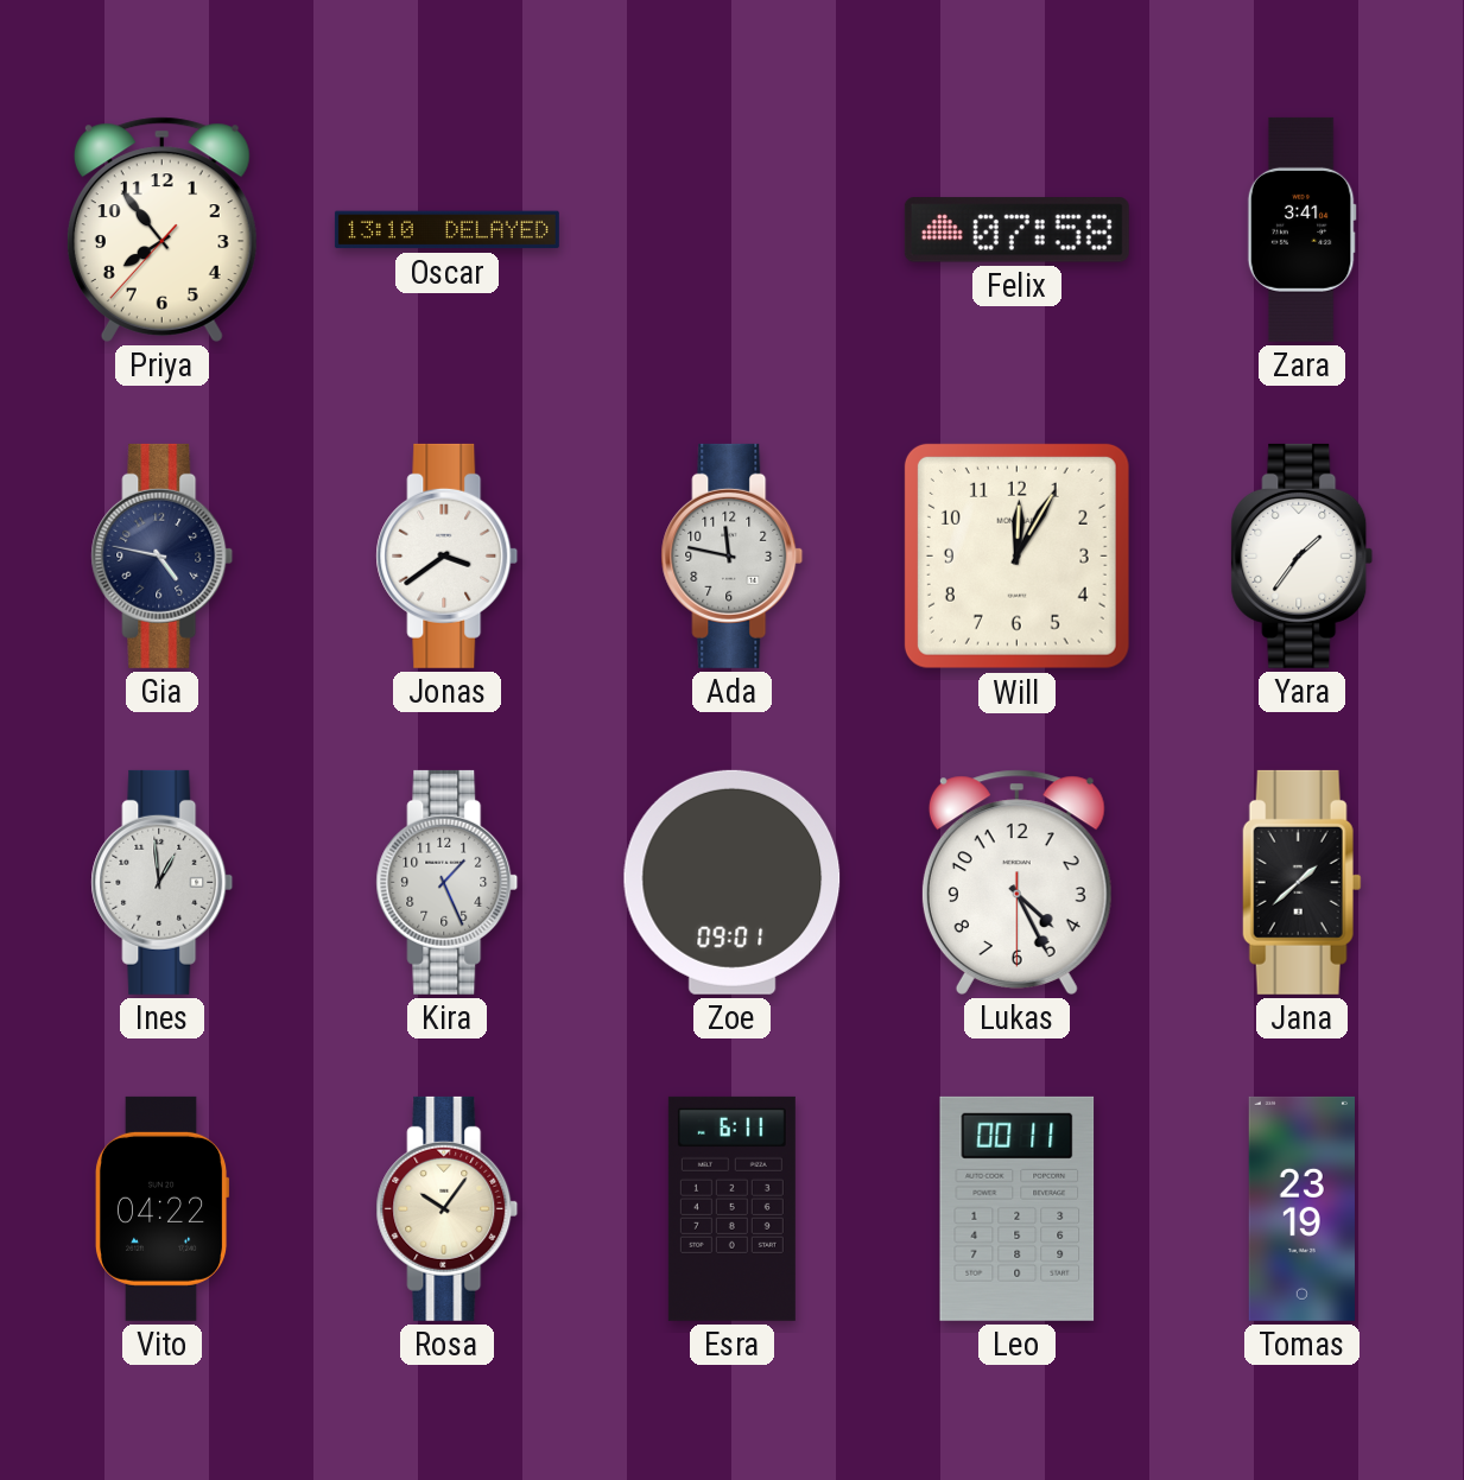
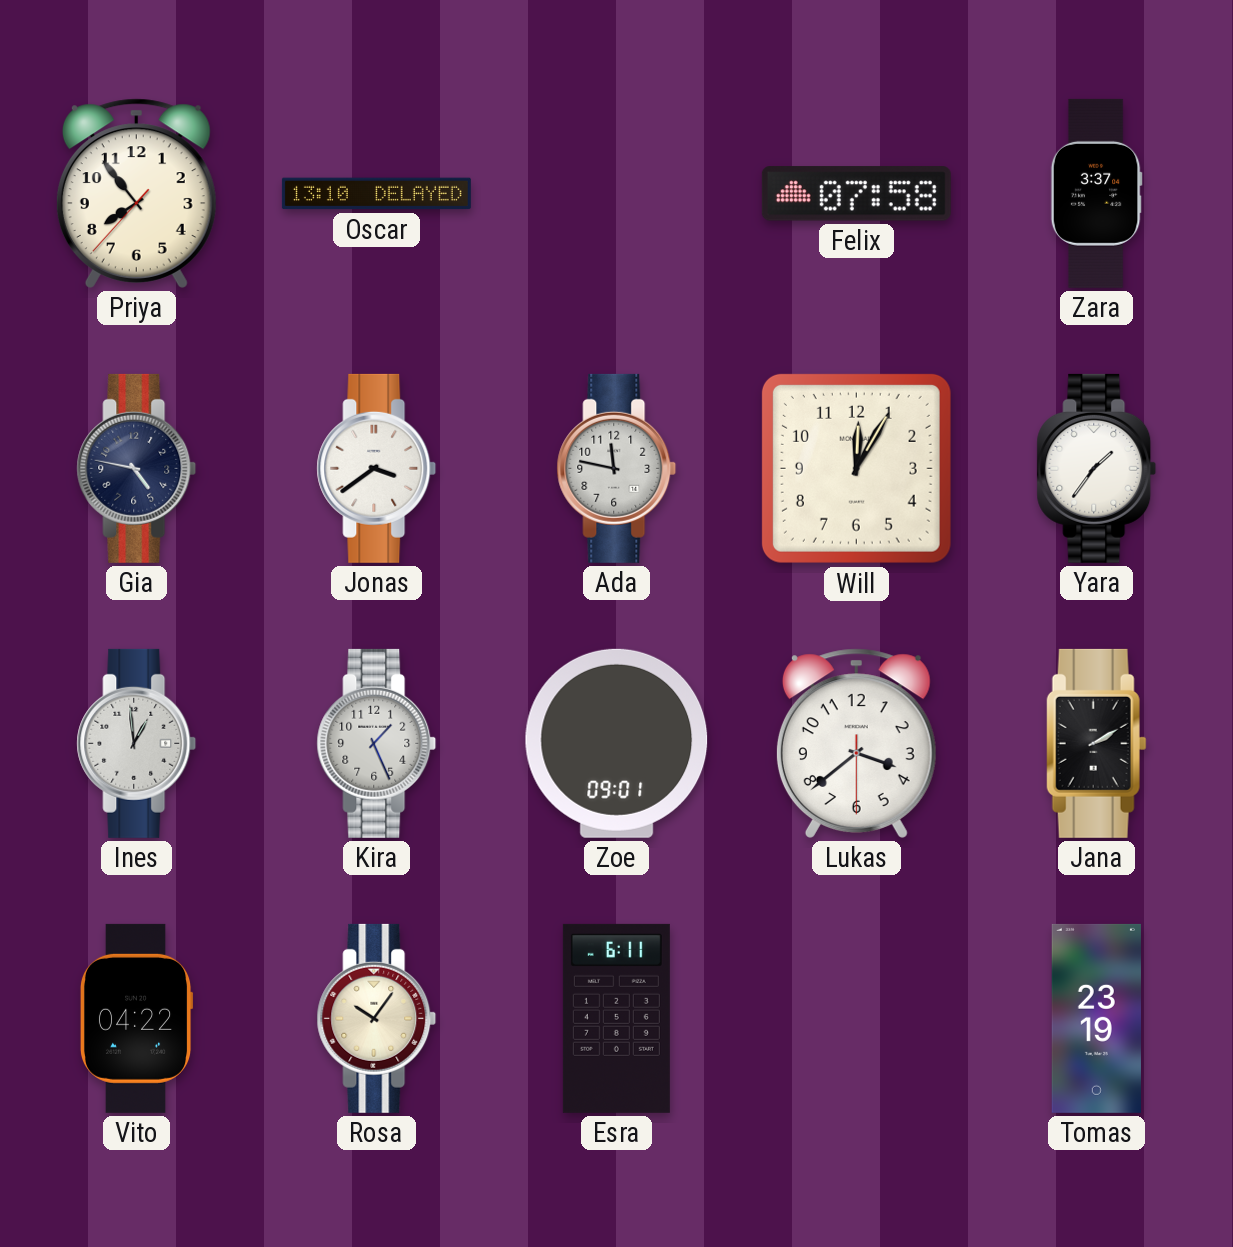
Zara: 3:41 -> 3:37 (1096, 193)
Lukas: 4:25 -> 3:38 (856, 743)
Jana: 1:38 -> 2:10 (1096, 743)
Leo: 00:11 -> none (1018, 1208)
